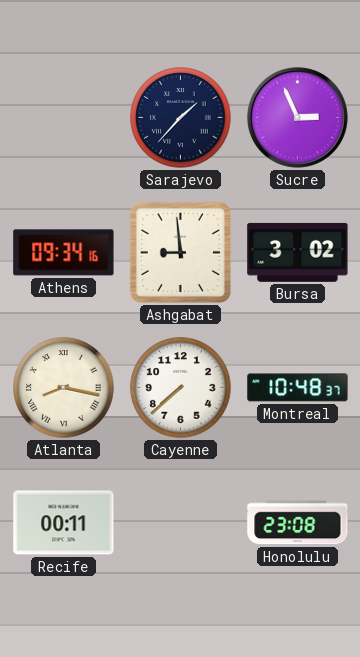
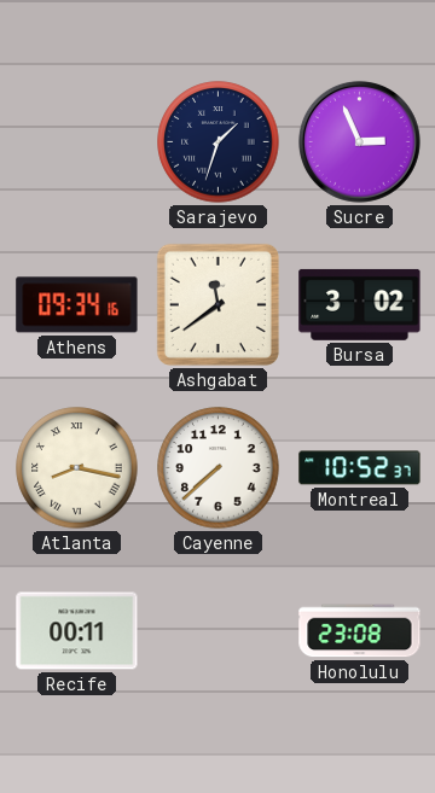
Sarajevo: 1:37 -> 1:33 (219, 142)
Ashgabat: 8:59 -> 11:39 (217, 304)
Montreal: 10:48 -> 10:52 (360, 468)
